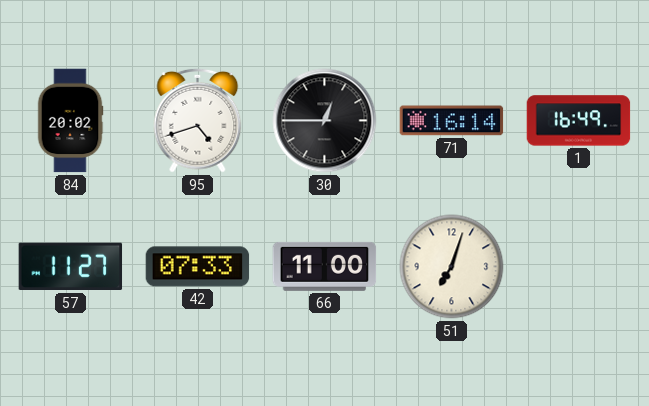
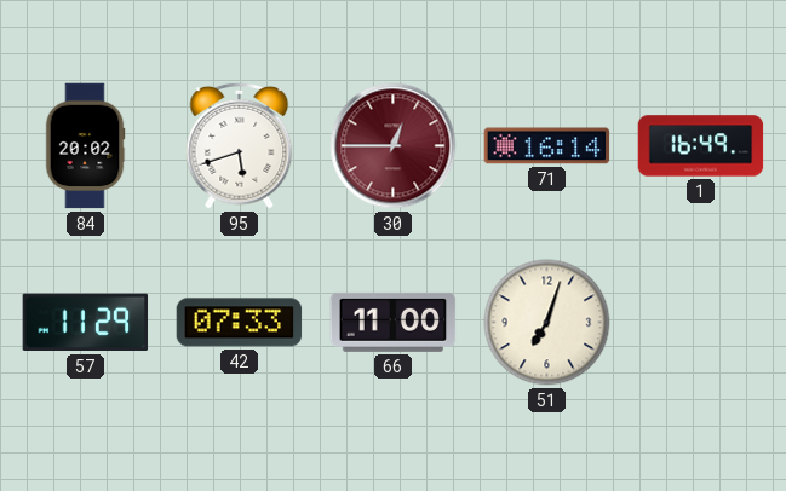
95: 4:42 -> 5:42 (240, 145)
30 dial: black -> burgundy (394, 146)
57: 11:27 -> 11:29 (86, 323)
